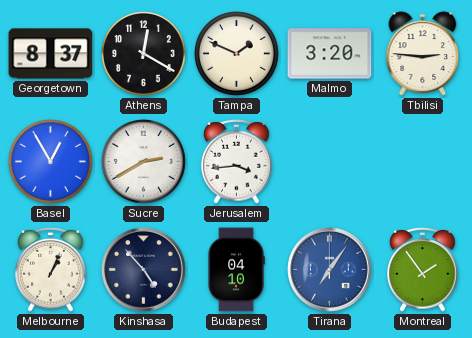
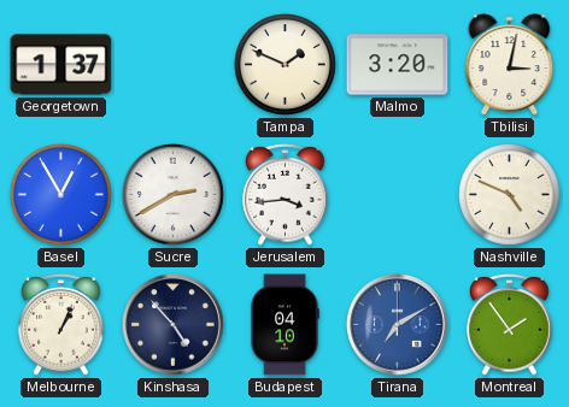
Georgetown: 8:37 -> 1:37 (61, 65)
Athens: 12:20 -> none (144, 54)
Tbilisi: 2:46 -> 3:02 (510, 65)
Nashville: none -> 4:49 (510, 195)
Tirana: 7:06 -> 7:10 (398, 325)
